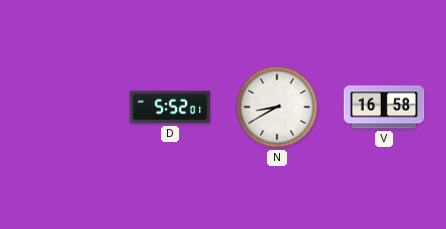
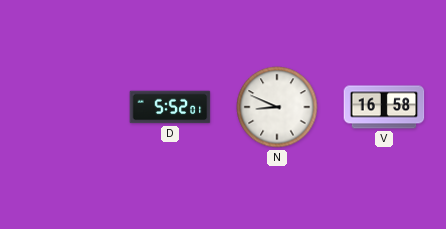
N: 8:40 -> 8:49 (277, 107)
